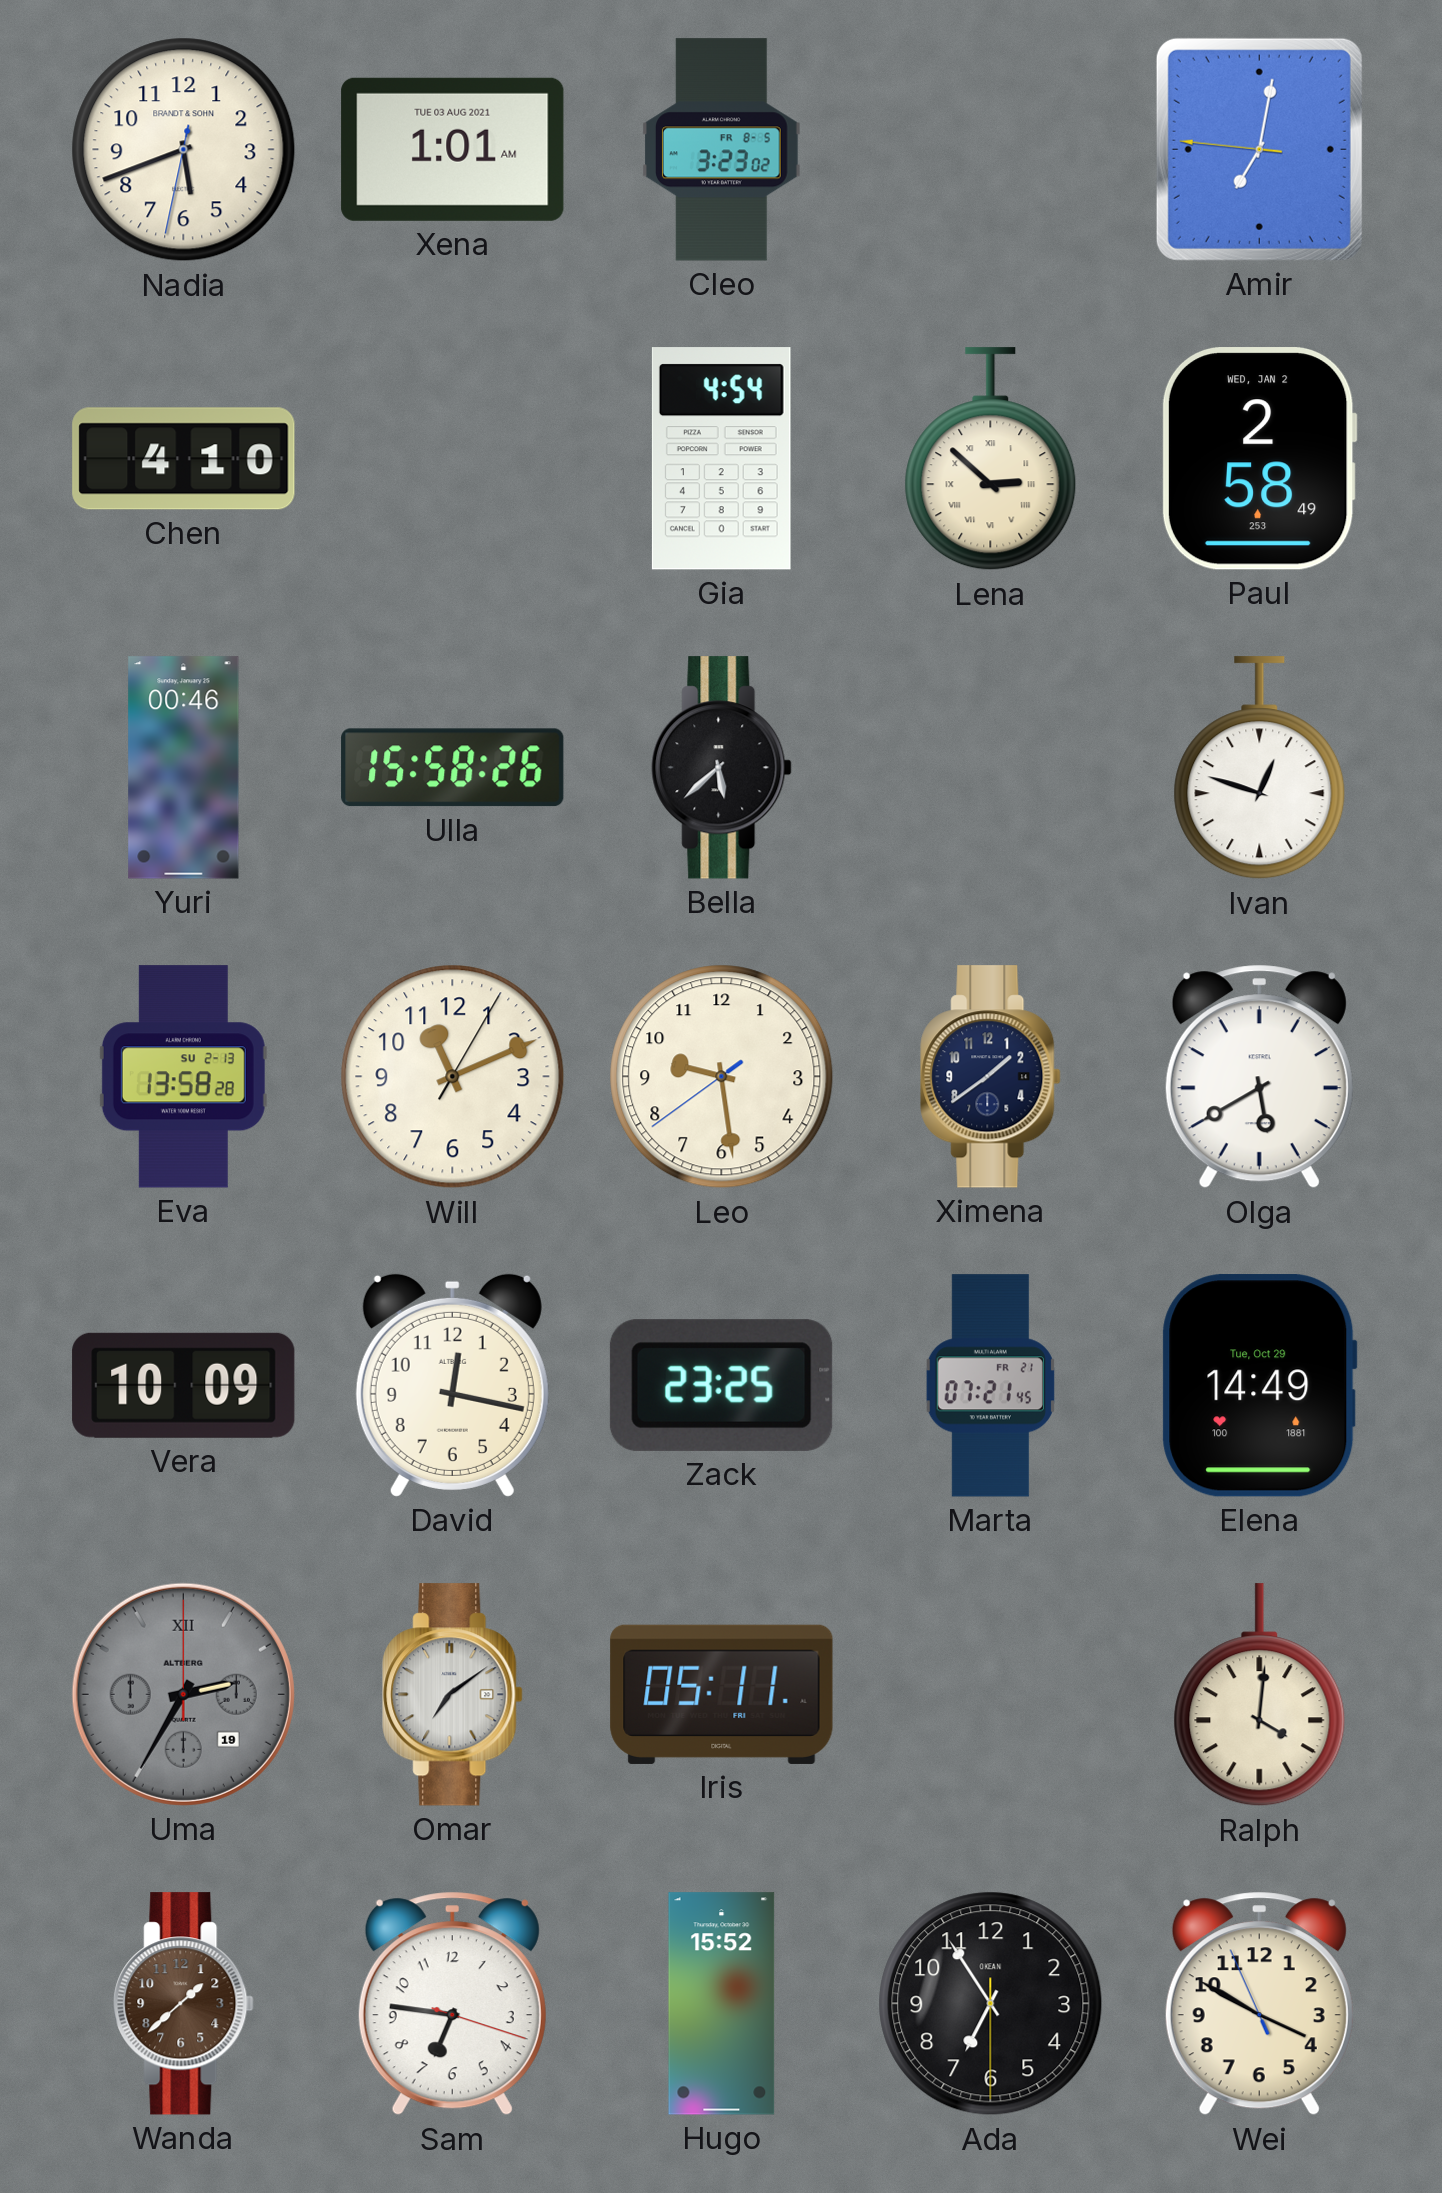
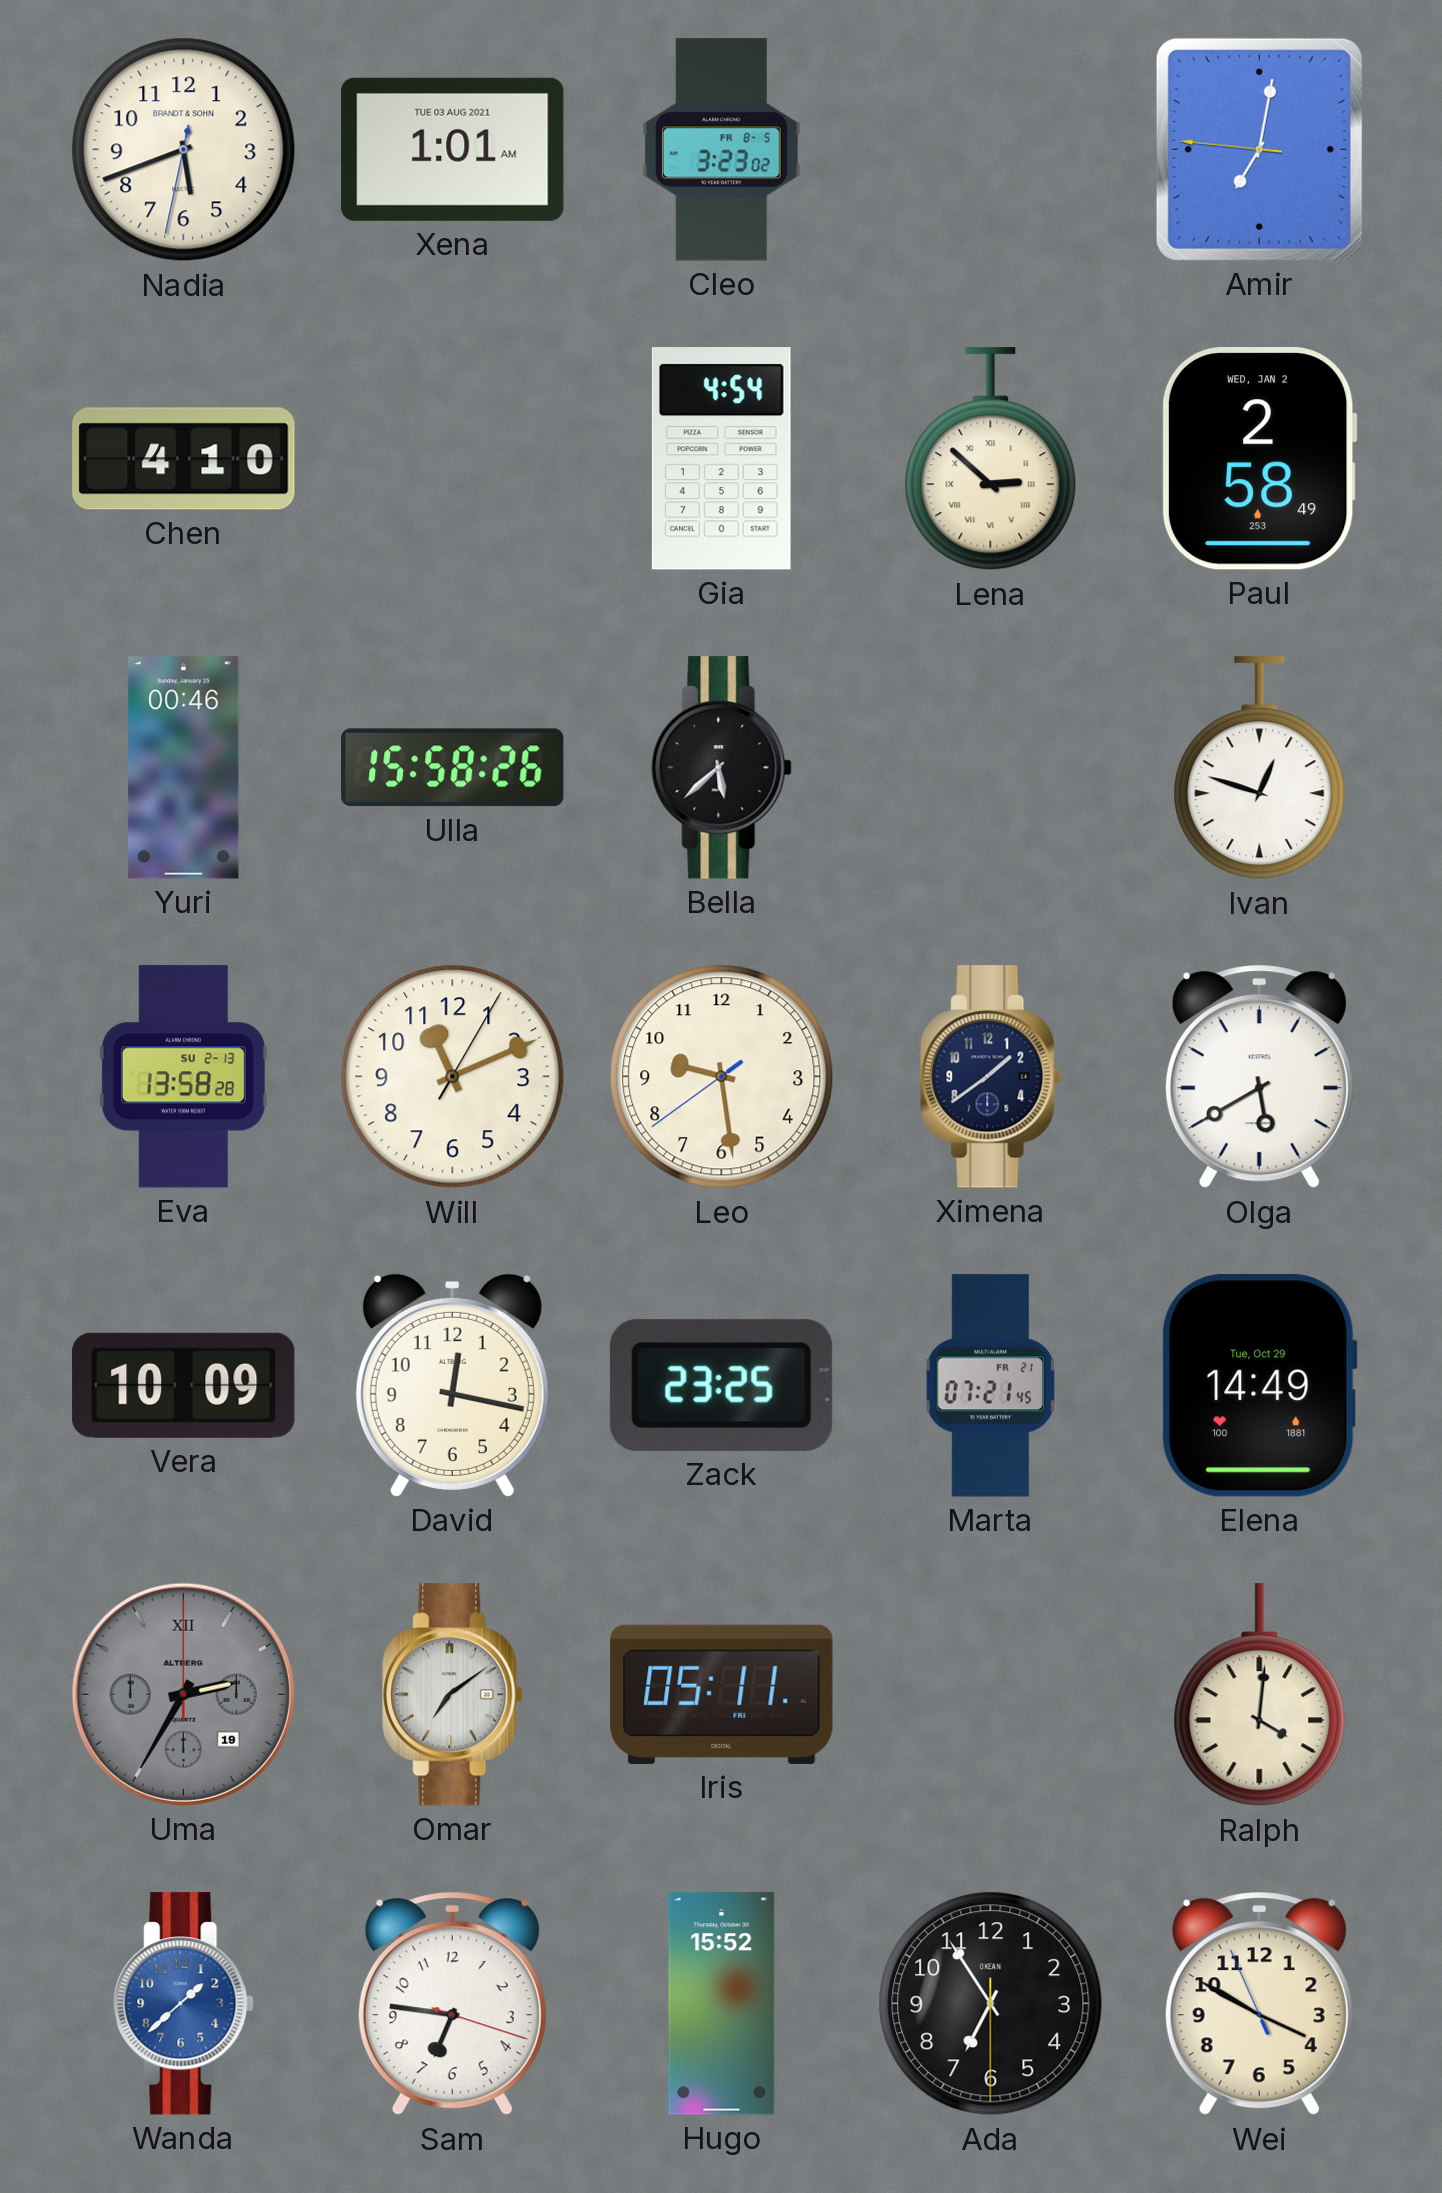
Wanda dial: brown -> blue (184, 2004)
